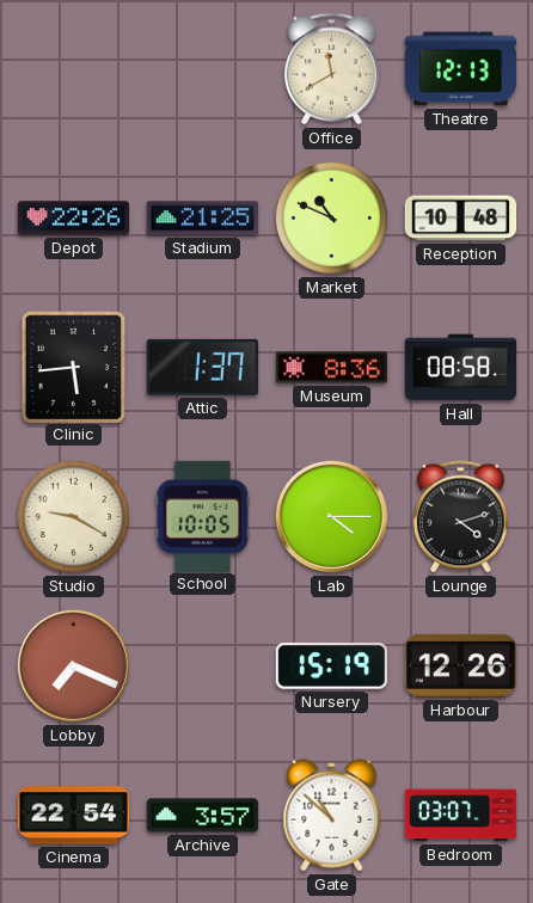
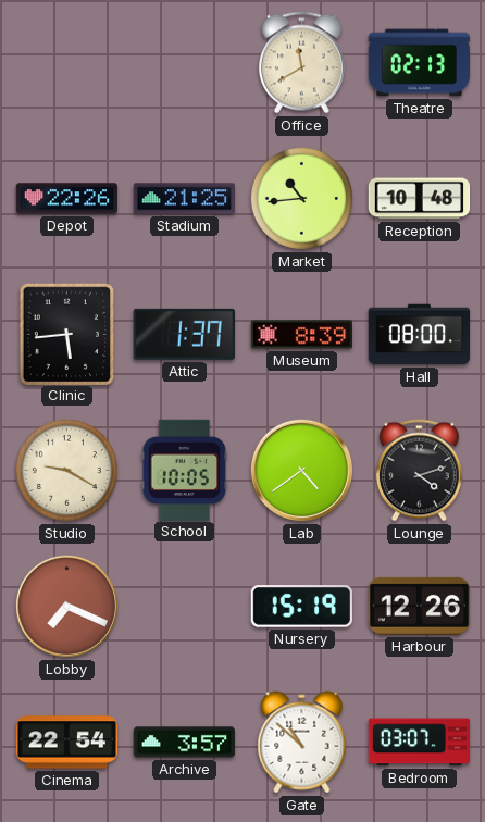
Theatre: 12:13 -> 02:13 (419, 63)
Market: 10:49 -> 10:44 (301, 198)
Museum: 8:36 -> 8:39 (301, 335)
Hall: 08:58 -> 08:00 (420, 335)
Lab: 4:15 -> 4:39 (301, 470)
